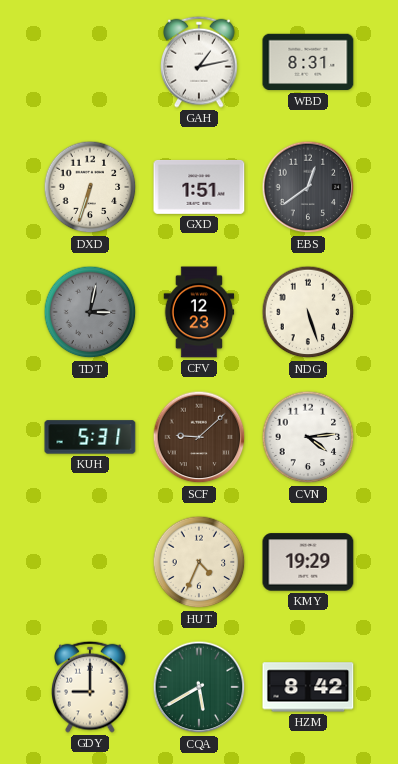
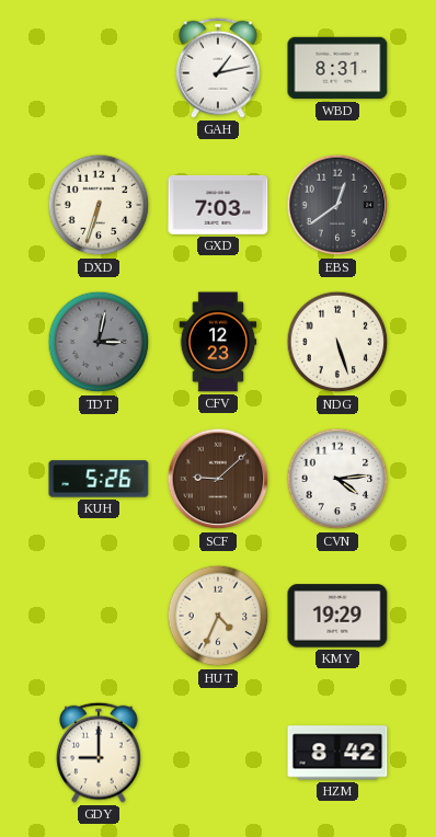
GXD: 1:51 -> 7:03 (218, 205)
KUH: 5:31 -> 5:26 (99, 479)
CQA: 5:40 -> none (199, 687)
